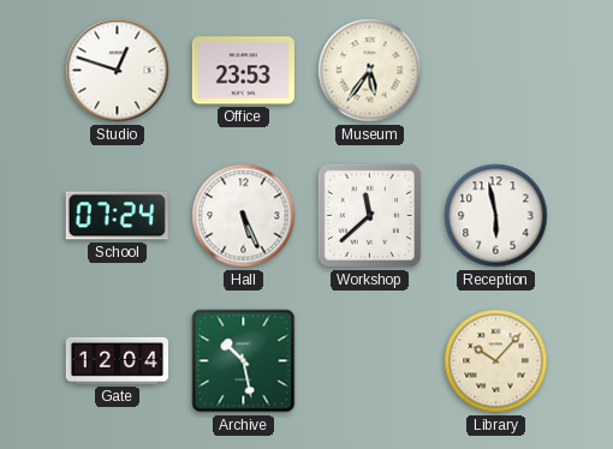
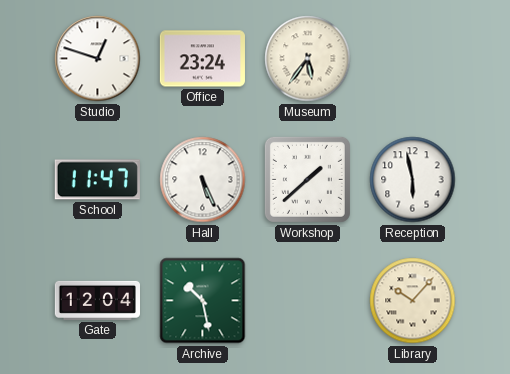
Office: 23:53 -> 23:24 (202, 59)
School: 07:24 -> 11:47 (97, 180)
Workshop: 11:38 -> 1:38 (307, 179)
